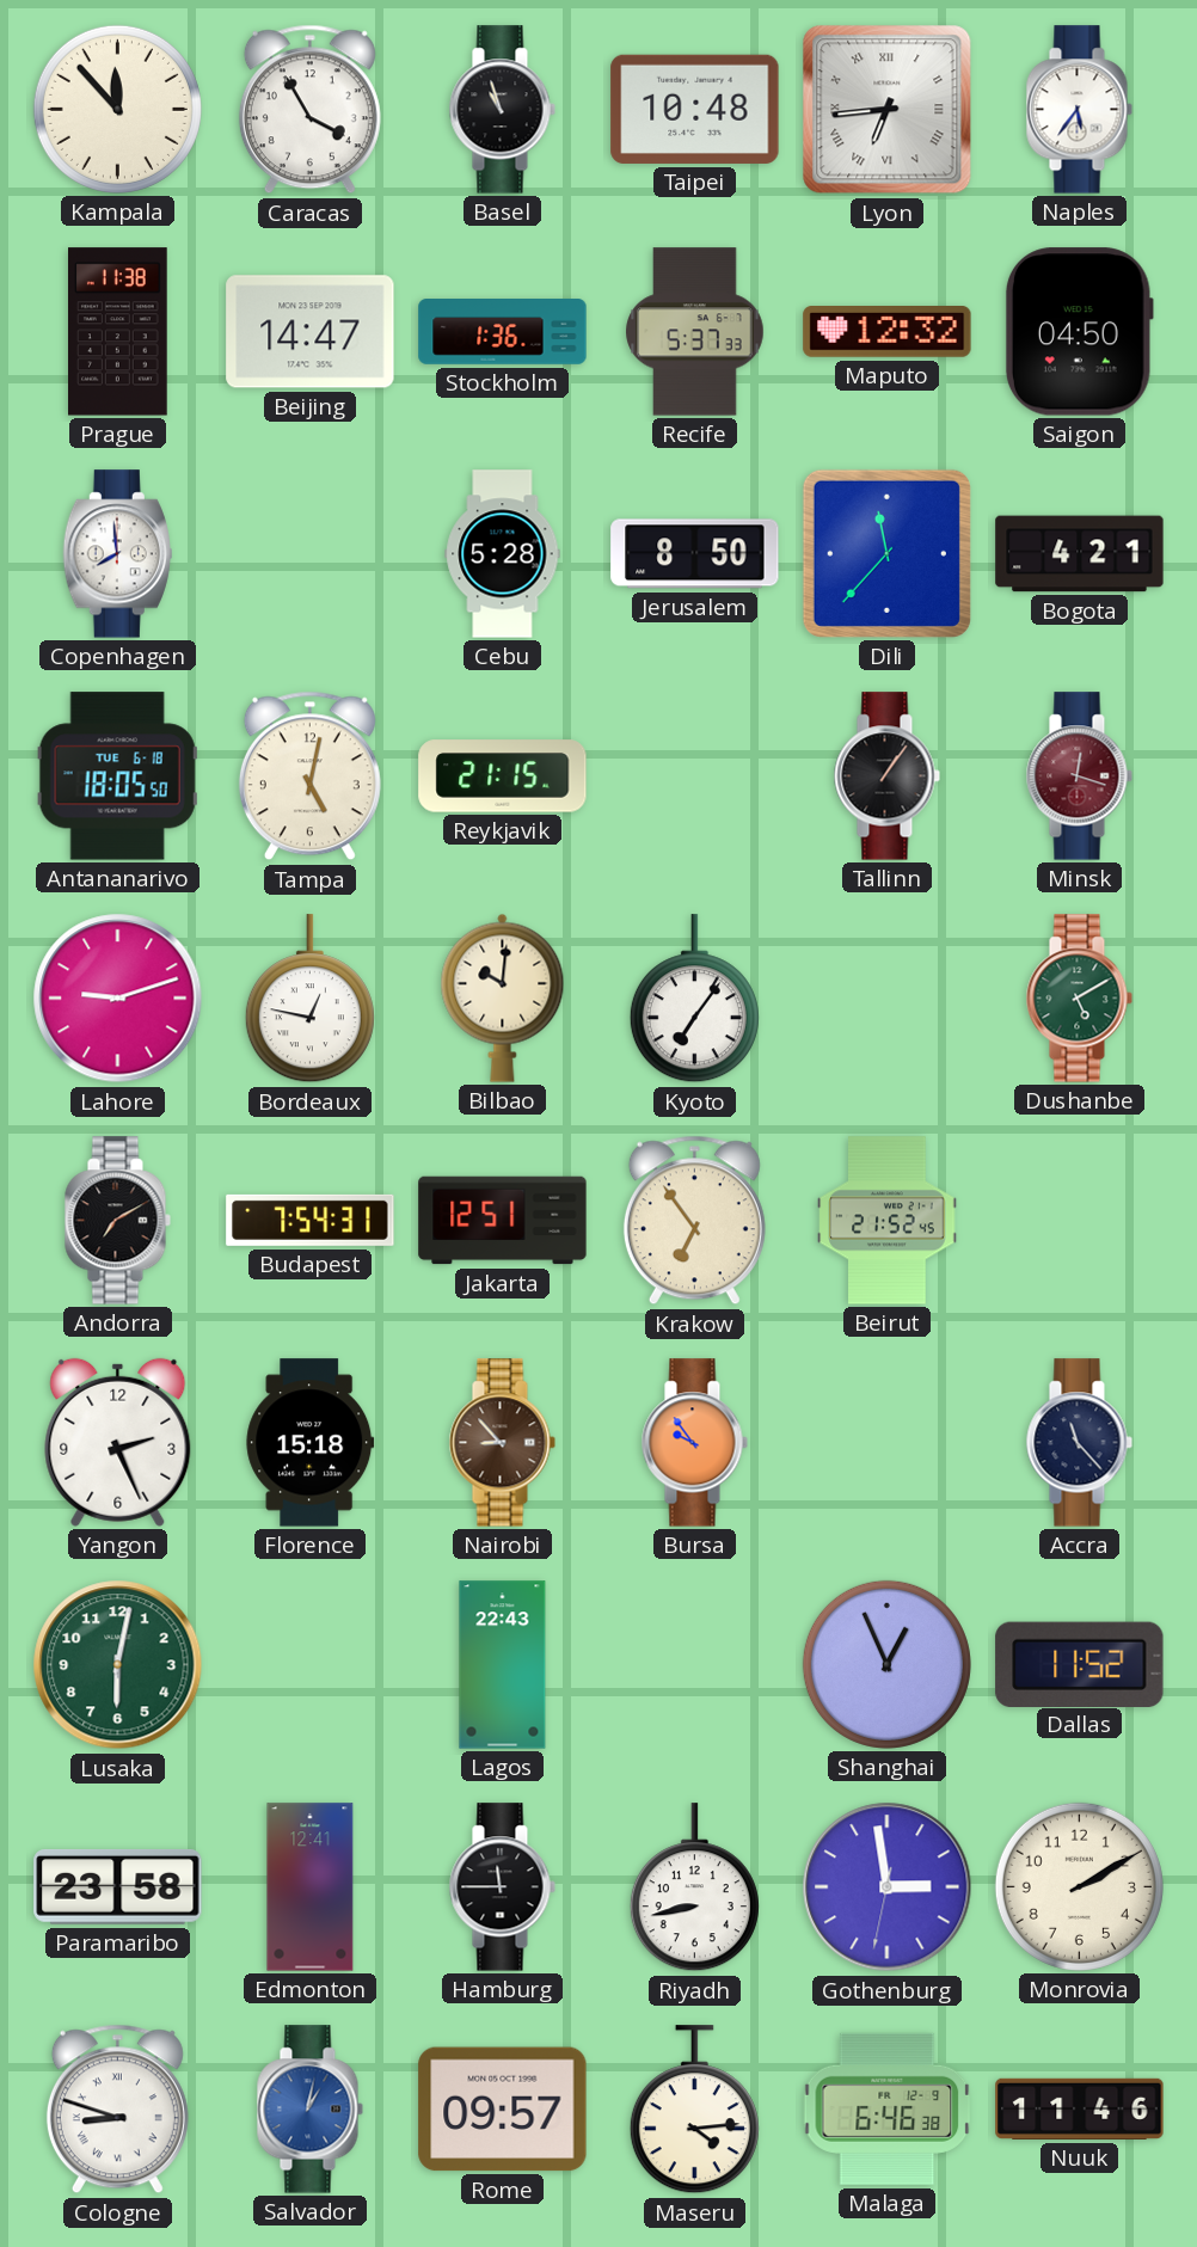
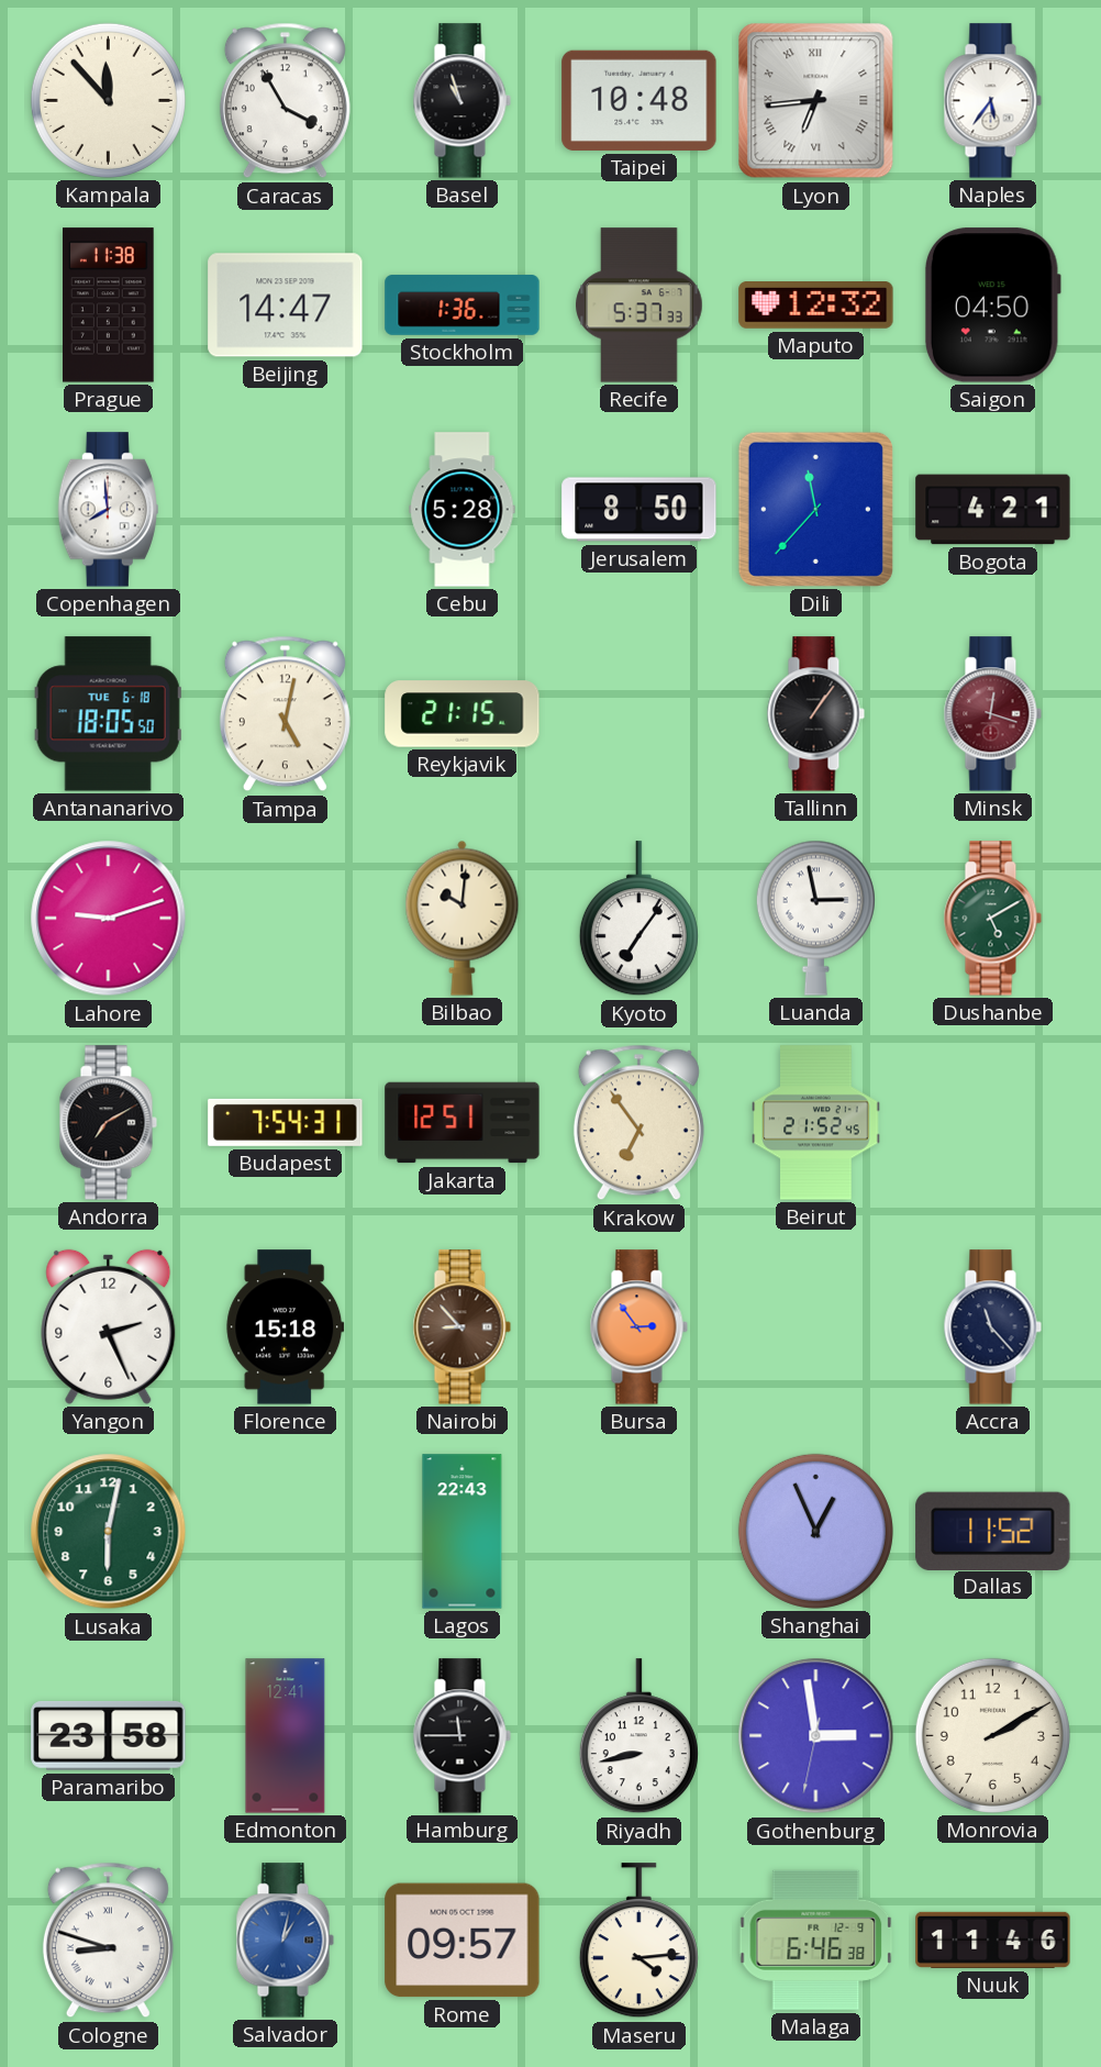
Bordeaux: 12:47 -> none (309, 999)
Luanda: none -> 2:58 (815, 918)
Bursa: 9:54 -> 2:54 (638, 1327)
